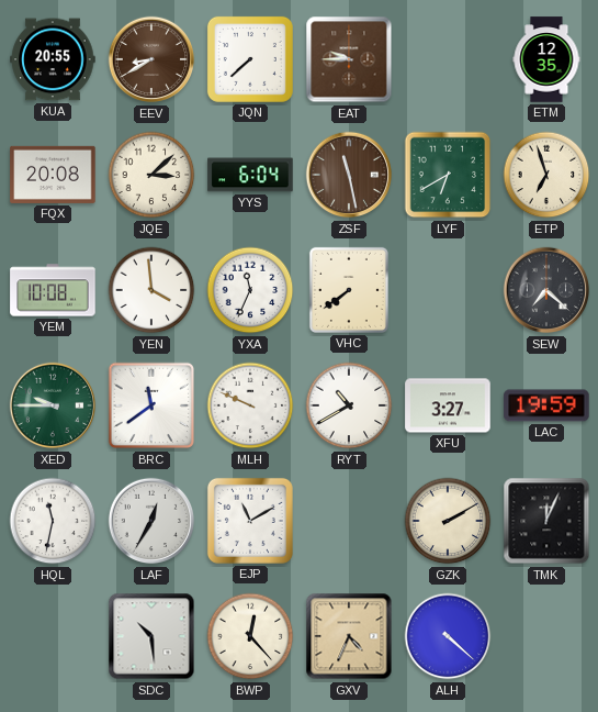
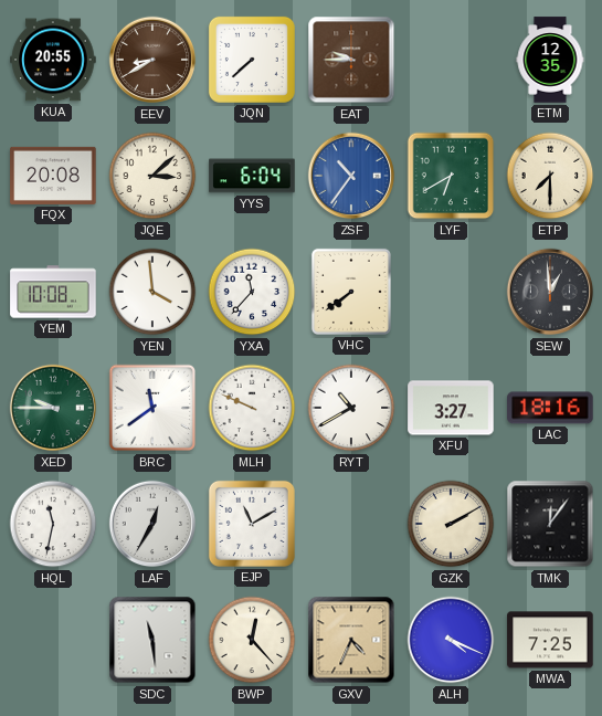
ZSF: 11:28 -> 10:36 (351, 176)
ZSF dial: brown -> blue (351, 176)
ETP: 6:57 -> 7:30 (550, 176)
YXA: 11:34 -> 11:37 (252, 292)
SEW: 7:22 -> 12:59 (550, 292)
LAC: 19:59 -> 18:16 (550, 408)
TMK: 12:04 -> 12:06 (550, 524)
SDC: 10:29 -> 11:29 (152, 640)
ALH: 4:22 -> 4:19 (451, 640)
MWA: none -> 7:25 (550, 640)
